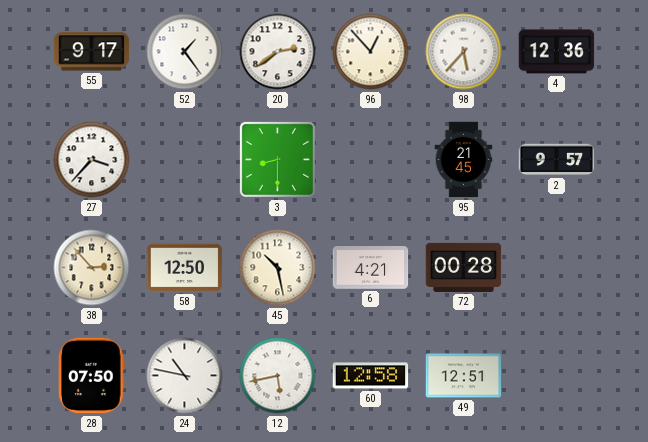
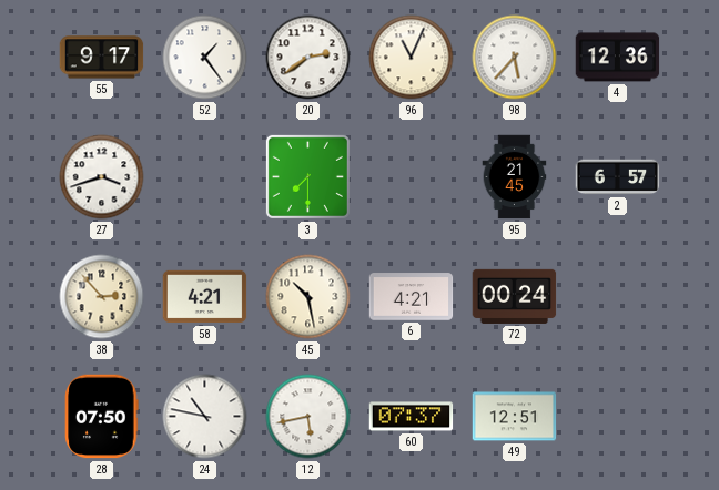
96: 12:53 -> 11:04 (412, 58)
27: 3:37 -> 3:42 (102, 177)
3: 8:30 -> 7:30 (307, 176)
2: 9:57 -> 6:57 (618, 177)
58: 12:50 -> 4:21 (205, 297)
72: 00:28 -> 00:24 (515, 296)
60: 12:58 -> 07:37 (412, 417)
